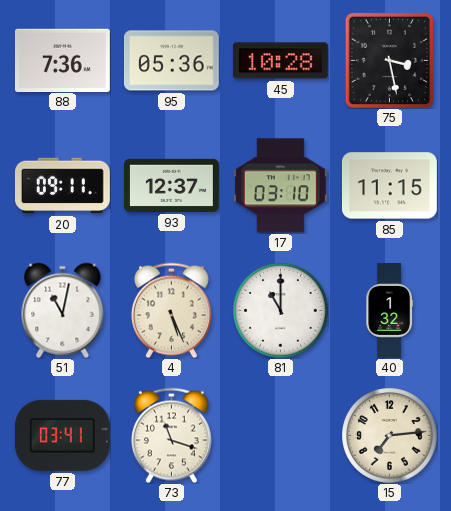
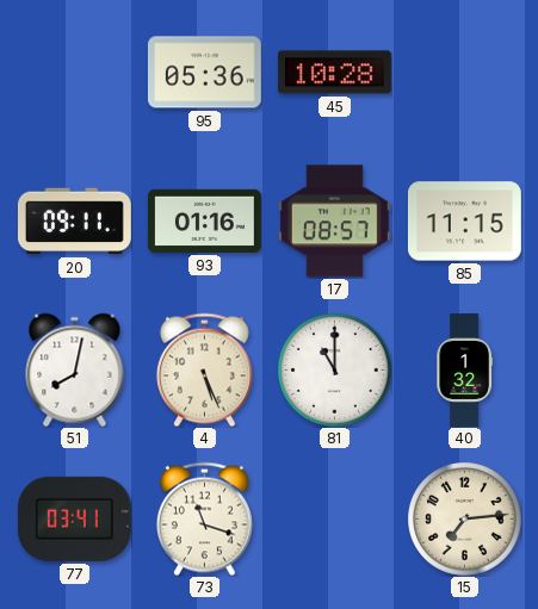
88: 7:36 -> none (62, 60)
75: 3:28 -> none (389, 60)
93: 12:37 -> 01:16 (204, 220)
17: 03:10 -> 08:57 (334, 222)
51: 11:02 -> 8:02 (75, 369)
